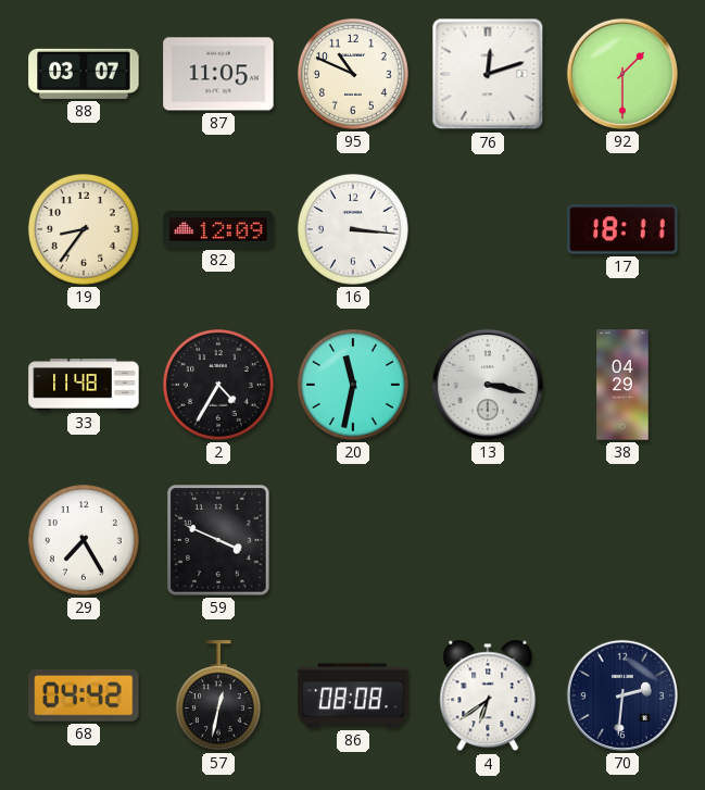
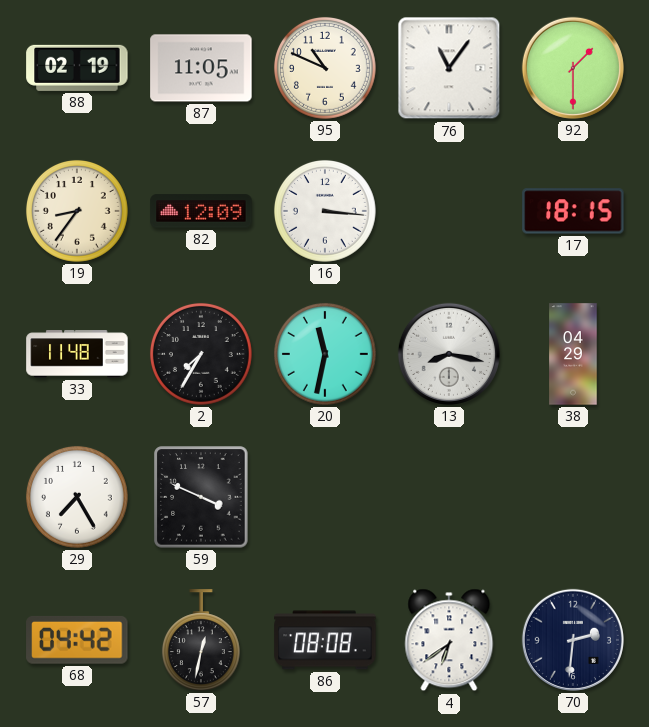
88: 03:07 -> 02:19 (77, 68)
76: 12:12 -> 11:06 (449, 68)
17: 18:11 -> 18:15 (573, 211)
2: 4:35 -> 7:35 (201, 354)
13: 3:17 -> 8:17 (449, 354)
